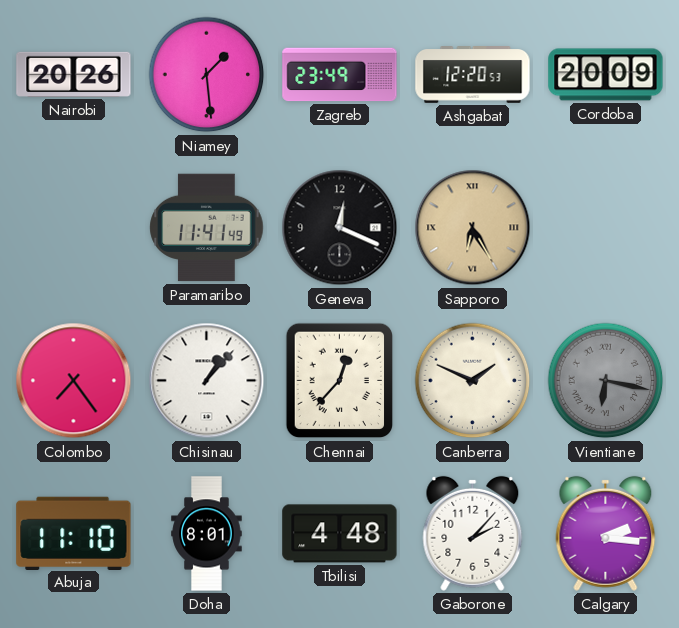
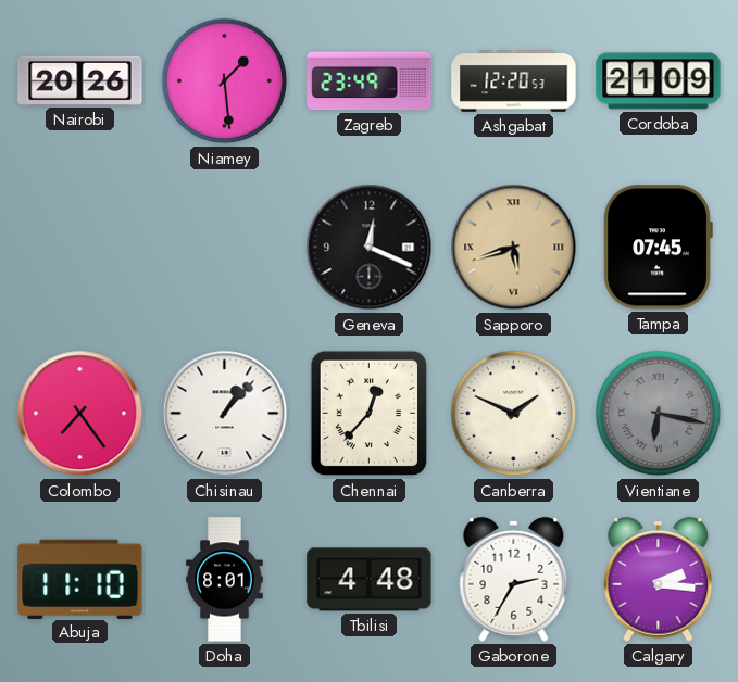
Cordoba: 20:09 -> 21:09 (659, 81)
Paramaribo: 11:41 -> none (207, 228)
Sapporo: 6:25 -> 5:42 (514, 248)
Tampa: none -> 07:45 (658, 248)
Gaborone: 2:07 -> 2:35 (514, 579)
